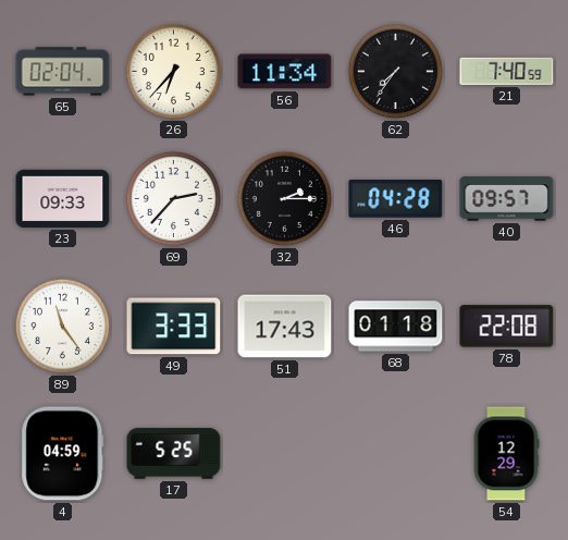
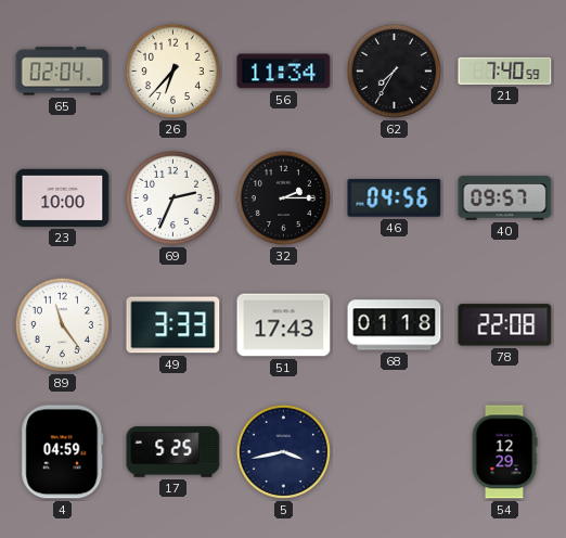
62: 7:36 -> 7:35 (394, 71)
23: 09:33 -> 10:00 (63, 197)
69: 2:37 -> 2:34 (172, 197)
46: 04:28 -> 04:56 (395, 198)
5: none -> 3:43 (283, 451)
